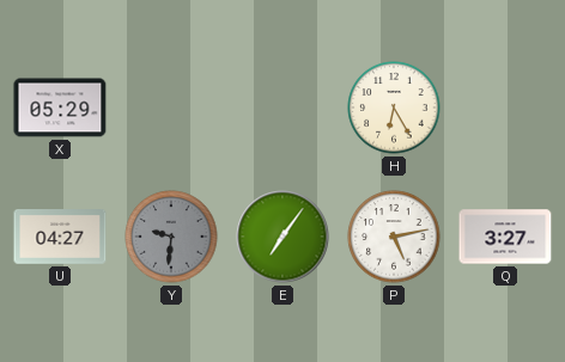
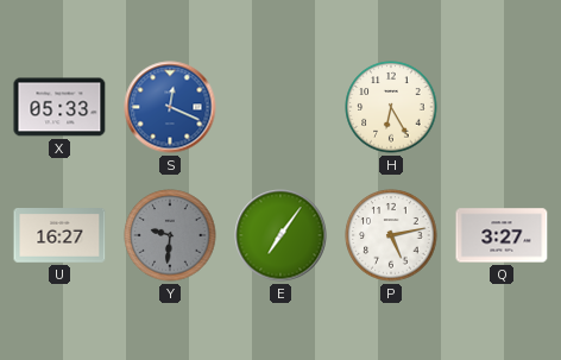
X: 05:29 -> 05:33 (59, 107)
S: none -> 12:19 (170, 107)
U: 04:27 -> 16:27 (59, 236)
